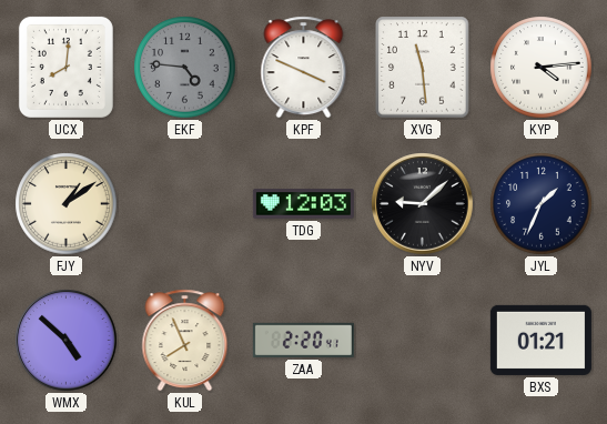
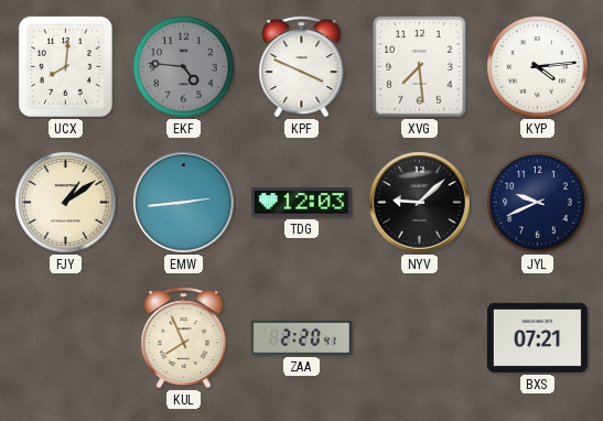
XVG: 11:29 -> 7:29 (420, 67)
EMW: none -> 2:44 (184, 203)
JYL: 1:34 -> 9:41 (538, 203)
WMX: 4:52 -> none (67, 341)
BXS: 01:21 -> 07:21 (537, 337)
